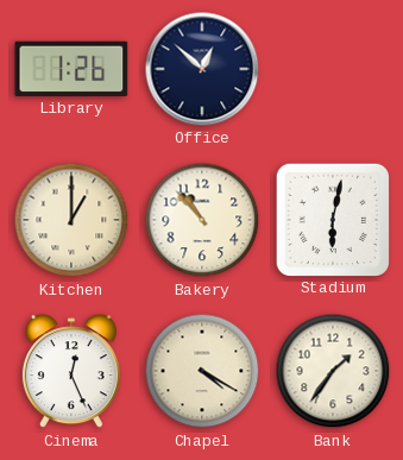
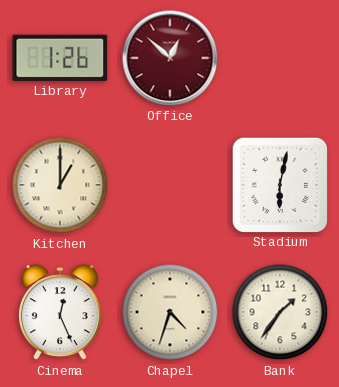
Office dial: navy -> burgundy (170, 58)
Bakery: 10:53 -> none (202, 220)
Chapel: 4:20 -> 4:33 (170, 312)
